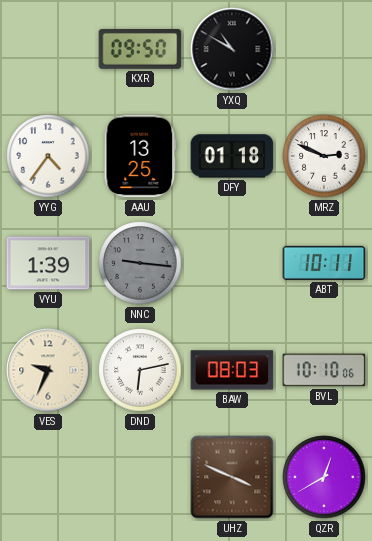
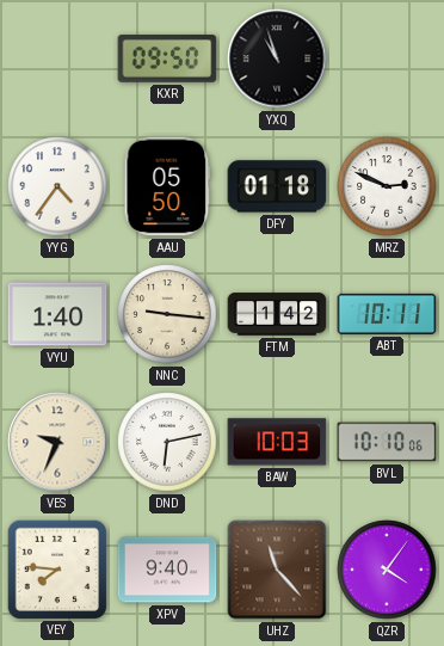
YXQ: 10:50 -> 10:57 (277, 59)
AAU: 13:25 -> 05:50 (167, 186)
VYU: 1:39 -> 1:40 (57, 314)
NNC dial: grey -> cream (167, 314)
FTM: none -> 1:42 (277, 314)
BAW: 08:03 -> 10:03 (277, 442)
VEY: none -> 7:46 (56, 568)
XPV: none -> 9:40 (167, 570)
UHZ: 3:49 -> 11:23 (277, 570)
QZR: 12:40 -> 4:06 (387, 570)
